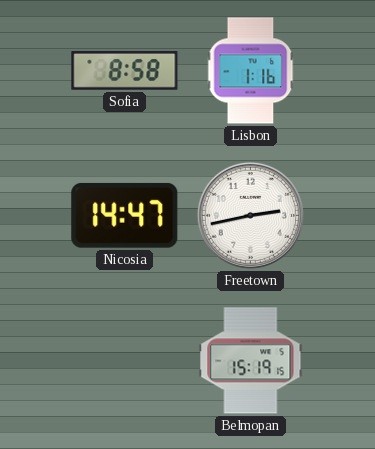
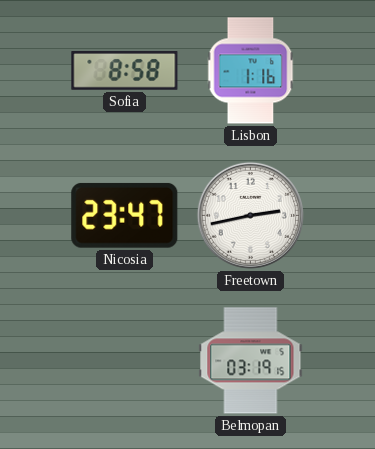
Nicosia: 14:47 -> 23:47 (125, 215)
Belmopan: 15:19 -> 03:19 (251, 361)
